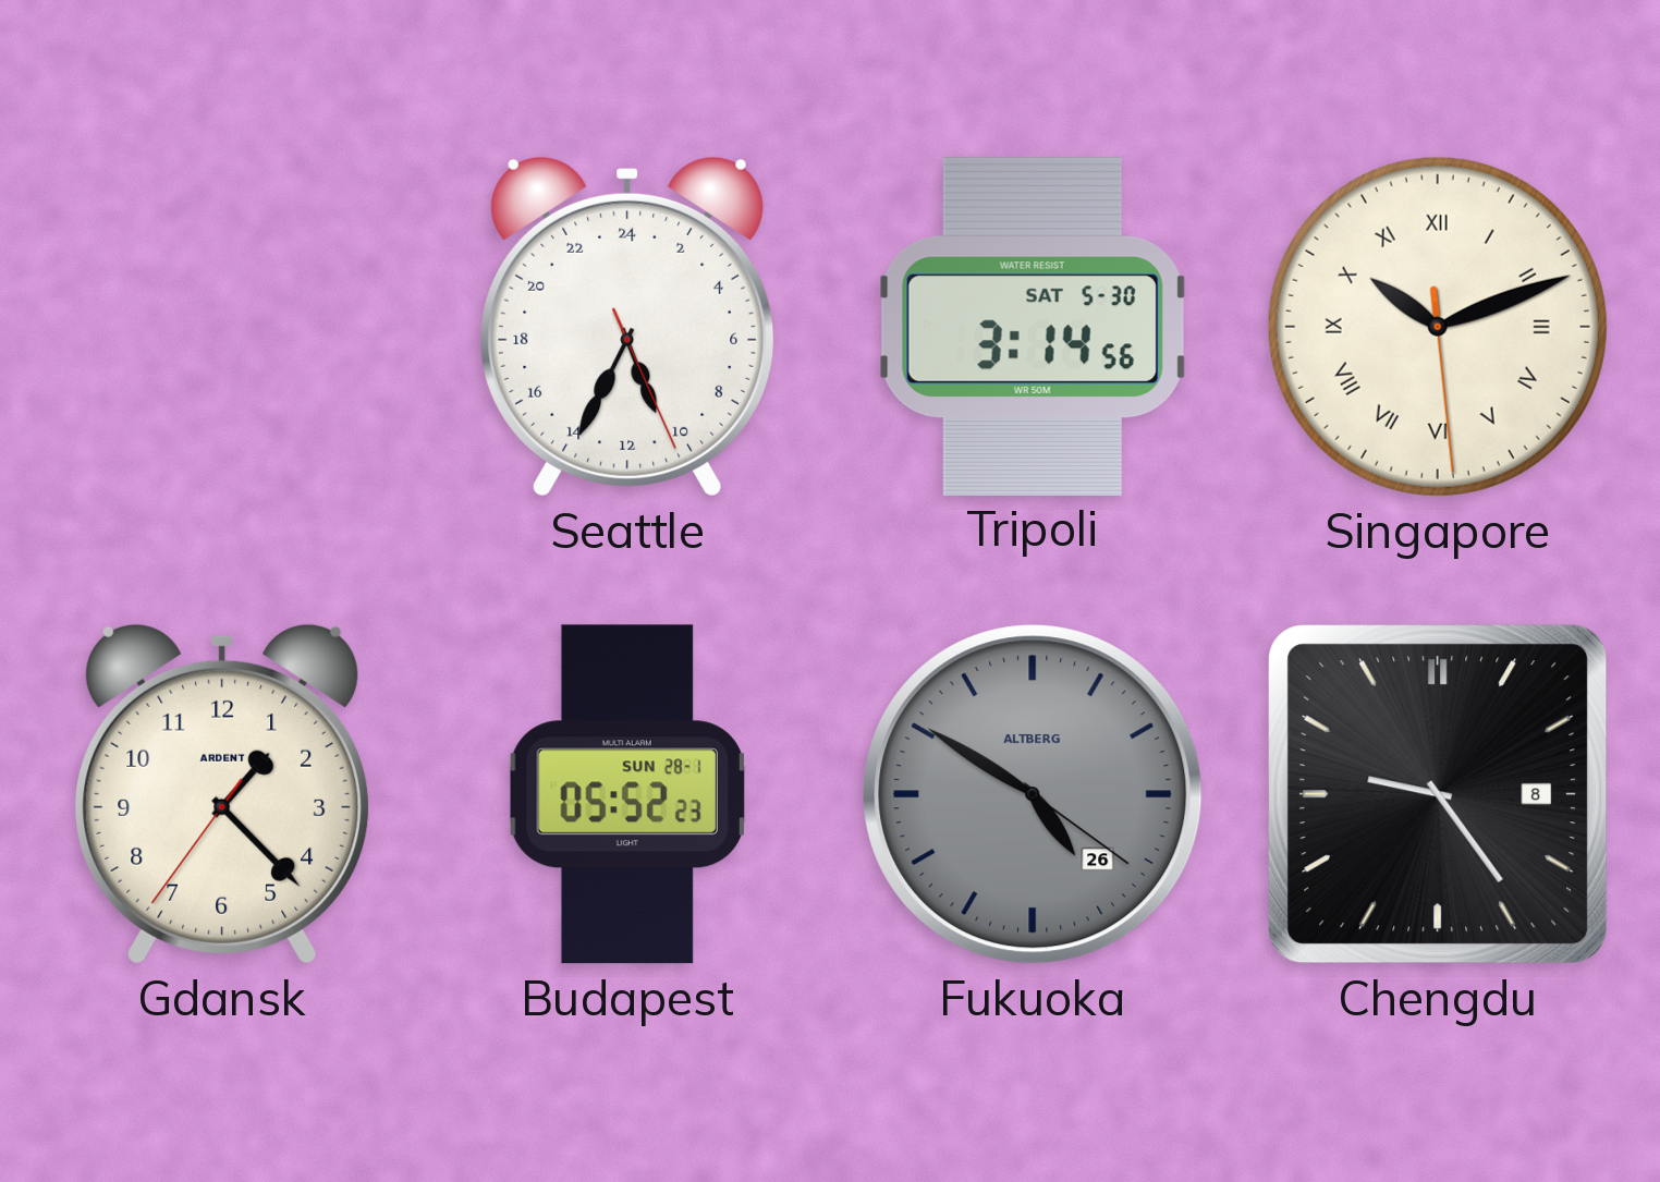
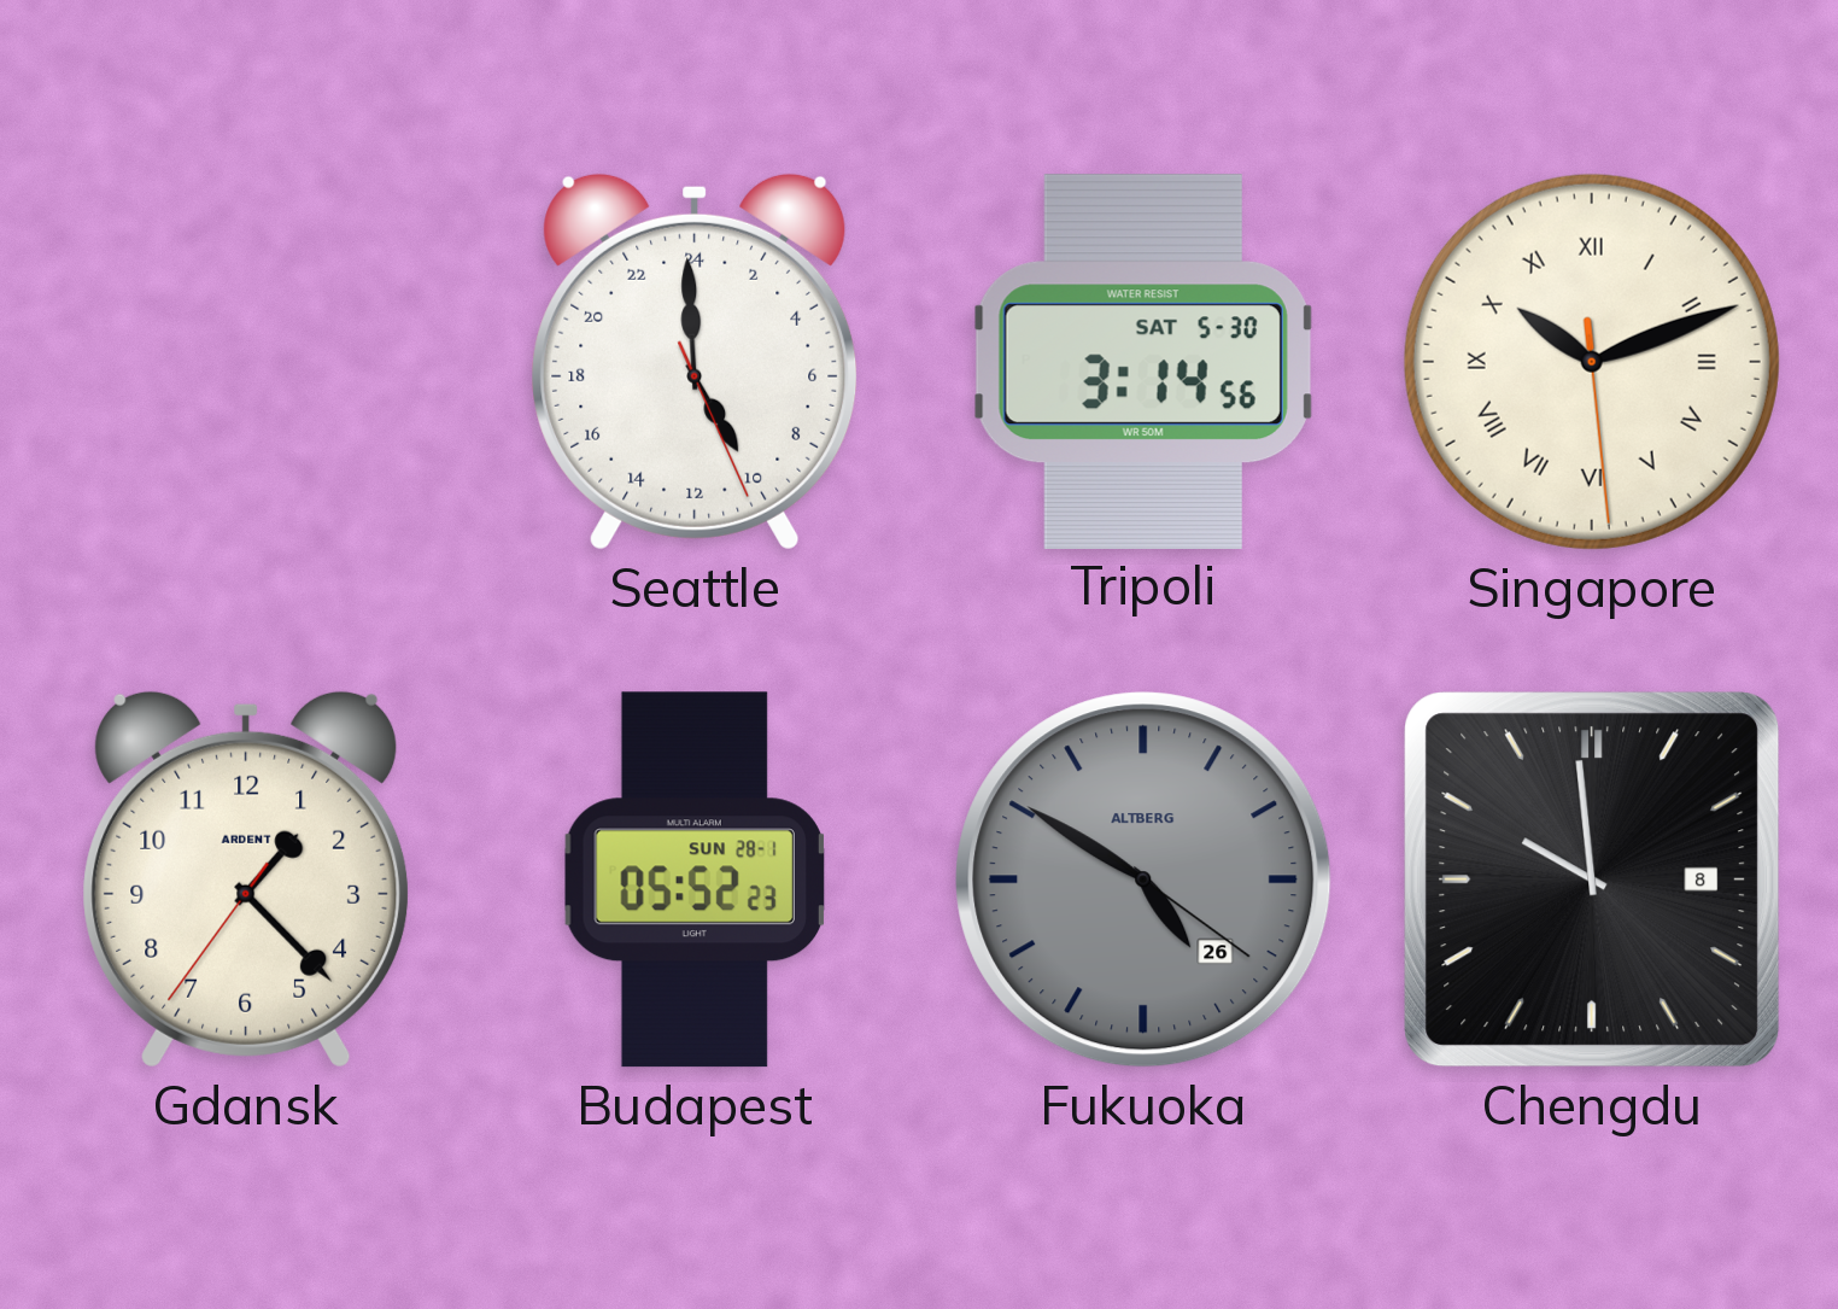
Seattle: 10:34 -> 9:59 (695, 362)
Chengdu: 9:24 -> 9:59 (1592, 880)
